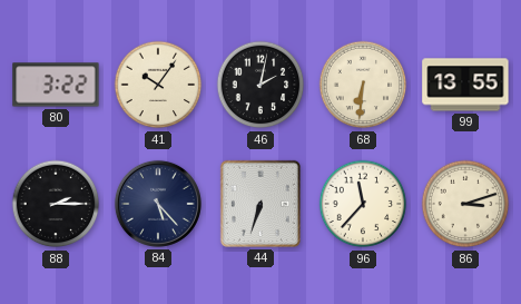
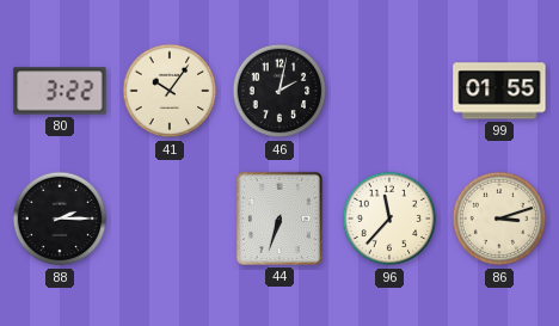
68: 6:31 -> none (363, 85)
99: 13:55 -> 01:55 (499, 91)
84: 5:23 -> none (158, 204)
